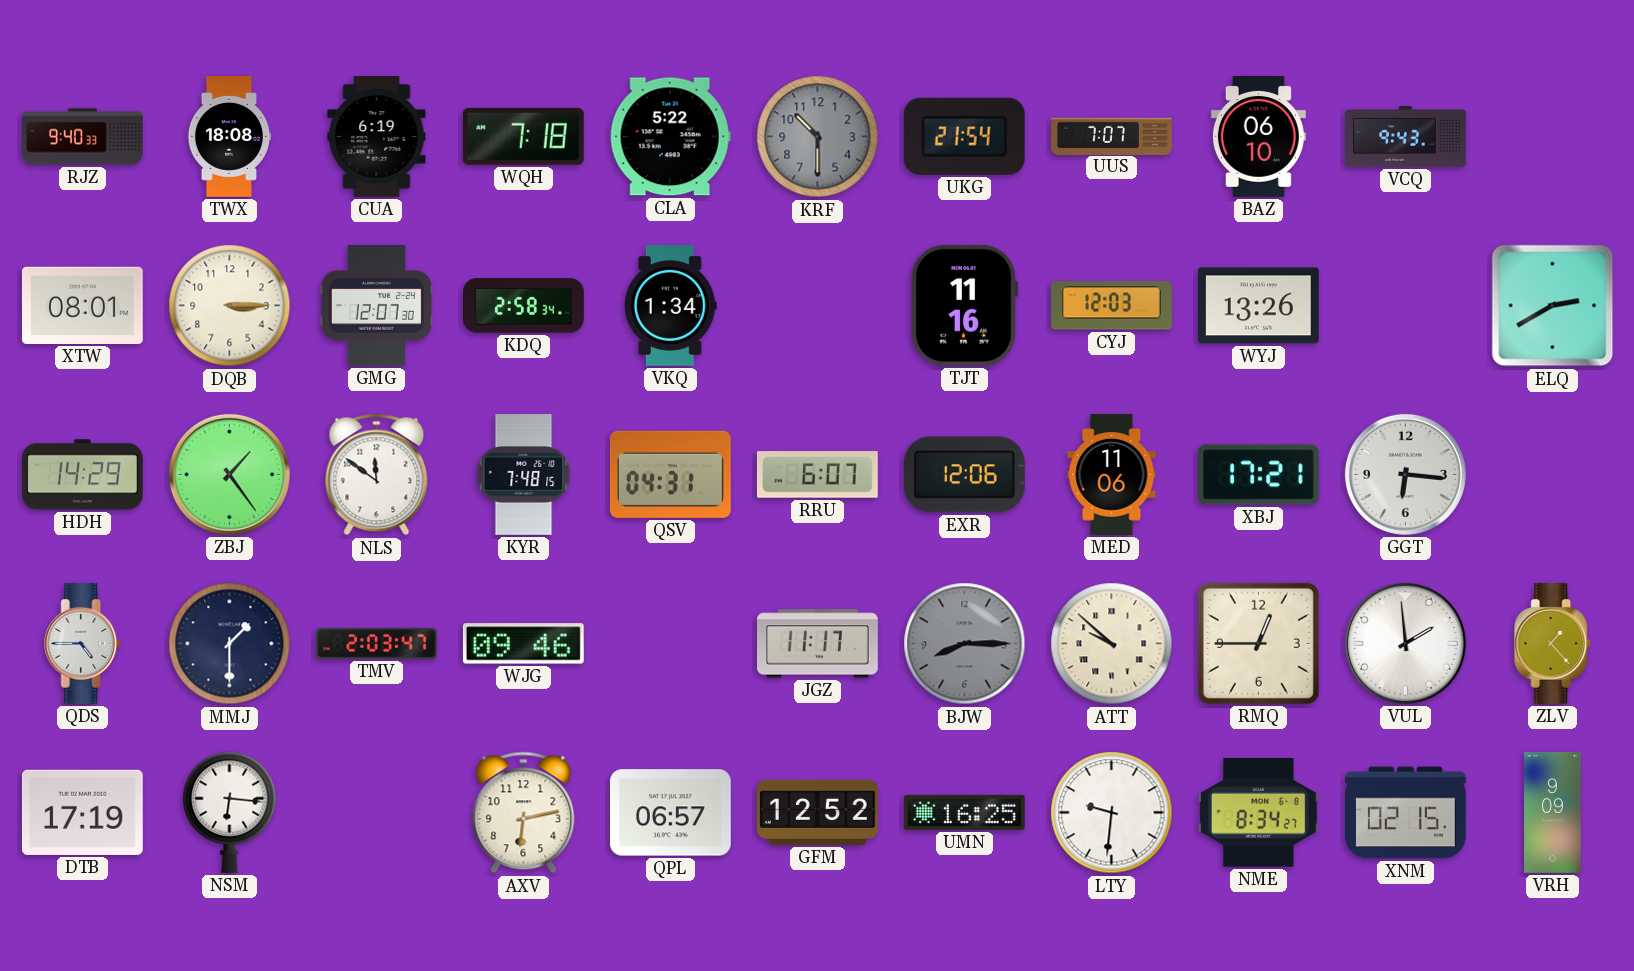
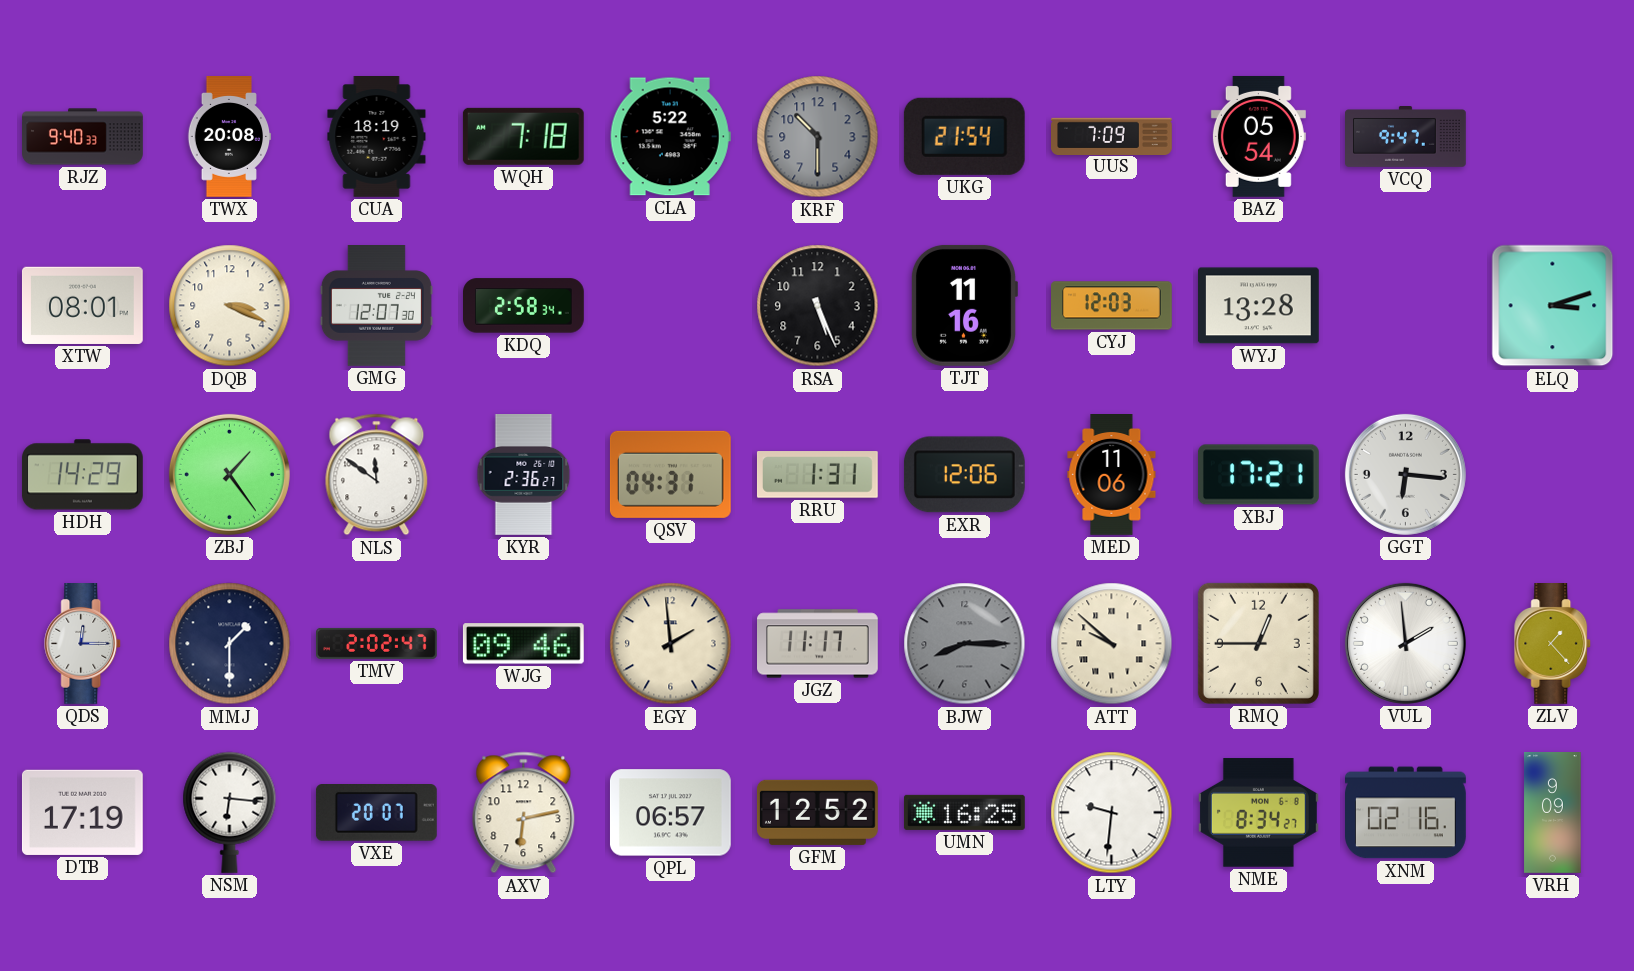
TWX: 18:08 -> 20:08 (229, 137)
CUA: 6:19 -> 18:19 (377, 137)
UUS: 7:07 -> 7:09 (1112, 136)
BAZ: 06:10 -> 05:54 (1258, 136)
VCQ: 9:43 -> 9:47 (1406, 137)
DQB: 3:15 -> 3:19 (230, 306)
VKQ: 1:34 -> none (670, 306)
RSA: none -> 5:26 (818, 306)
WYJ: 13:26 -> 13:28 (1258, 306)
ELQ: 2:40 -> 3:12 (1553, 306)
KYR: 7:48 -> 2:36 (524, 475)
RRU: 6:07 -> 1:31 (817, 475)
QDS: 4:45 -> 12:15 (83, 644)
TMV: 2:03 -> 2:02 (377, 643)
EGY: none -> 1:59 (671, 644)
VXE: none -> 20:07 (376, 813)
XNM: 02:15 -> 02:16 (1406, 813)
